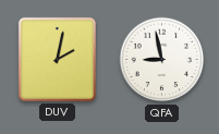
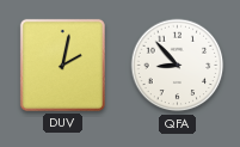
QFA: 8:58 -> 8:53 (178, 66)
